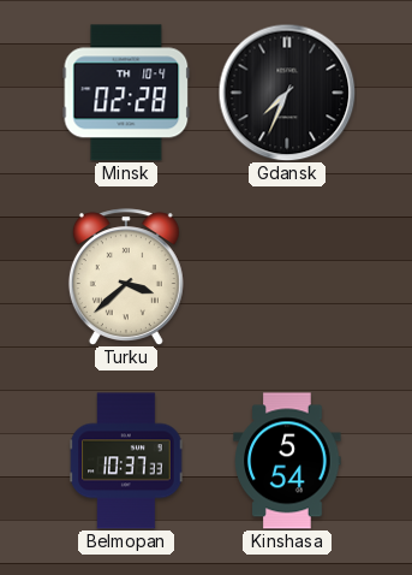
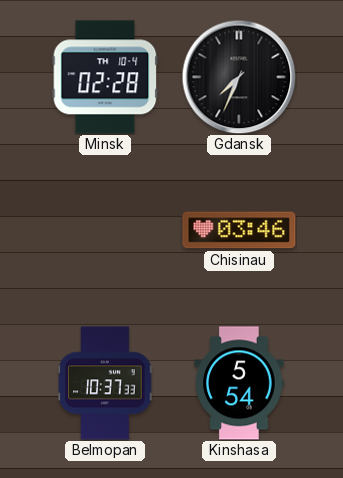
Turku: 3:38 -> none (126, 277)
Chisinau: none -> 03:46 (239, 230)
